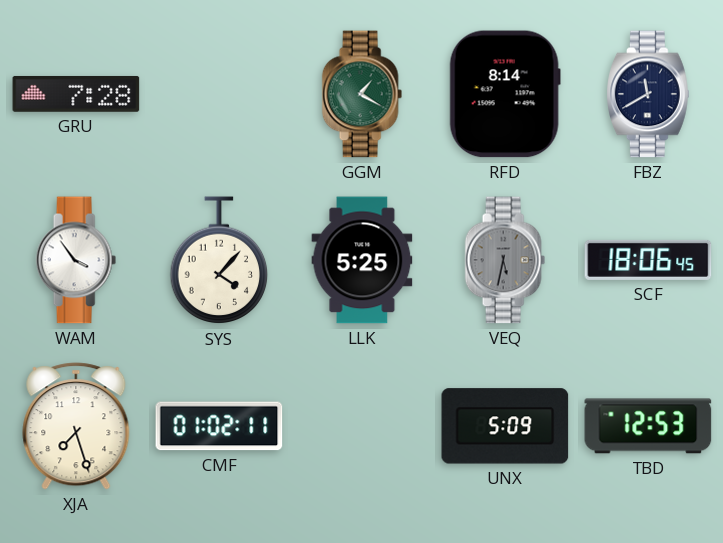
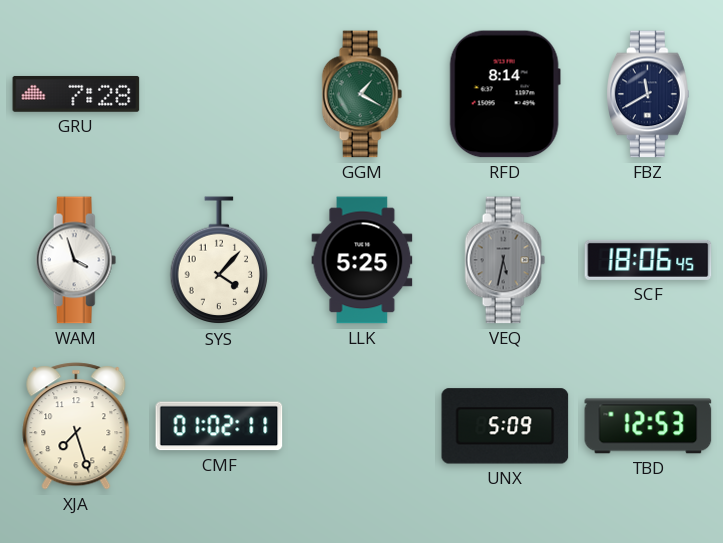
WAM: 3:54 -> 3:57 (76, 260)
